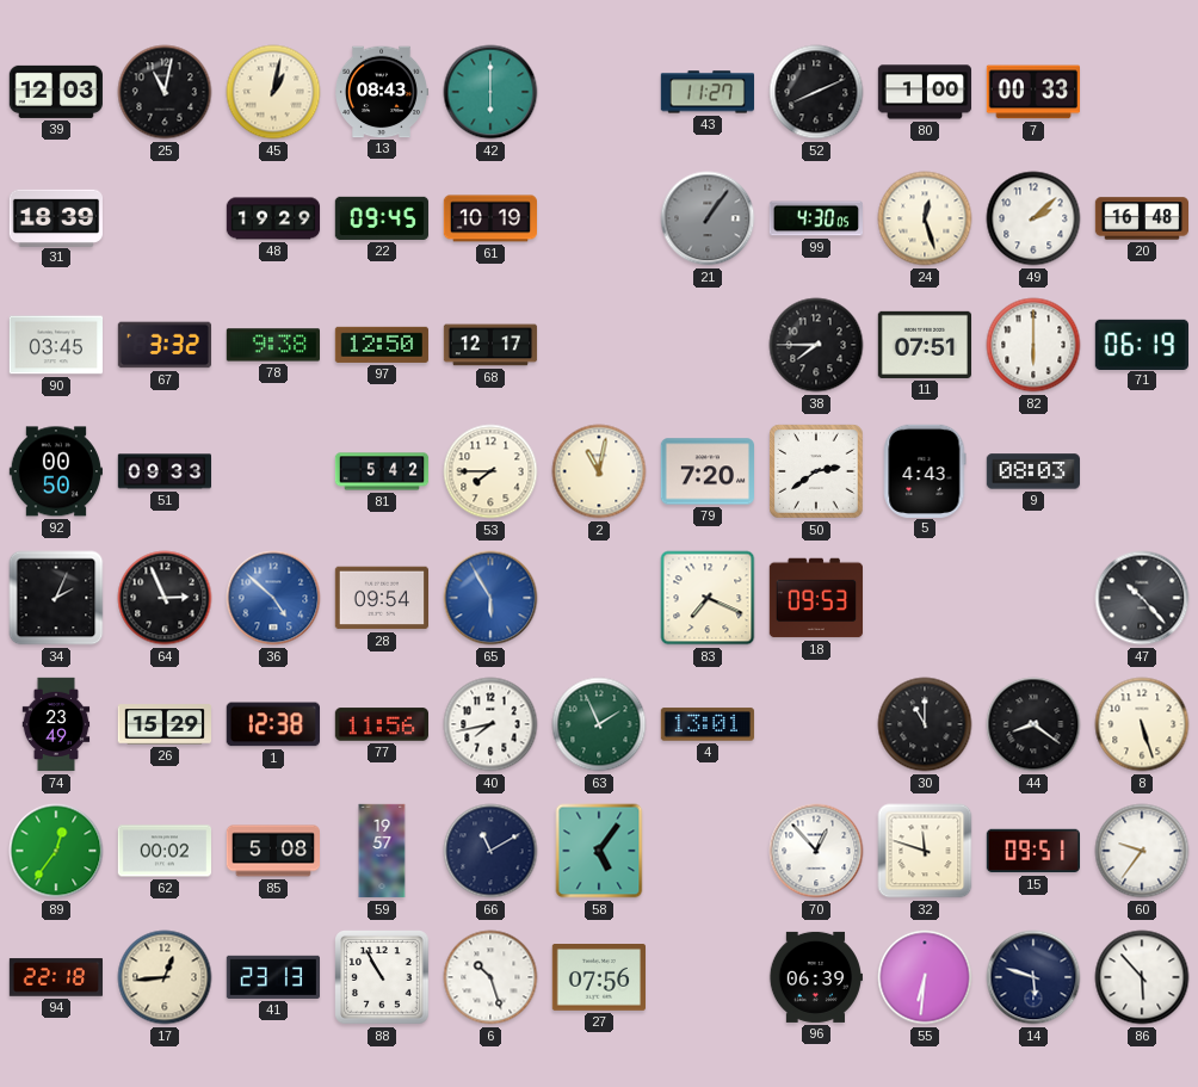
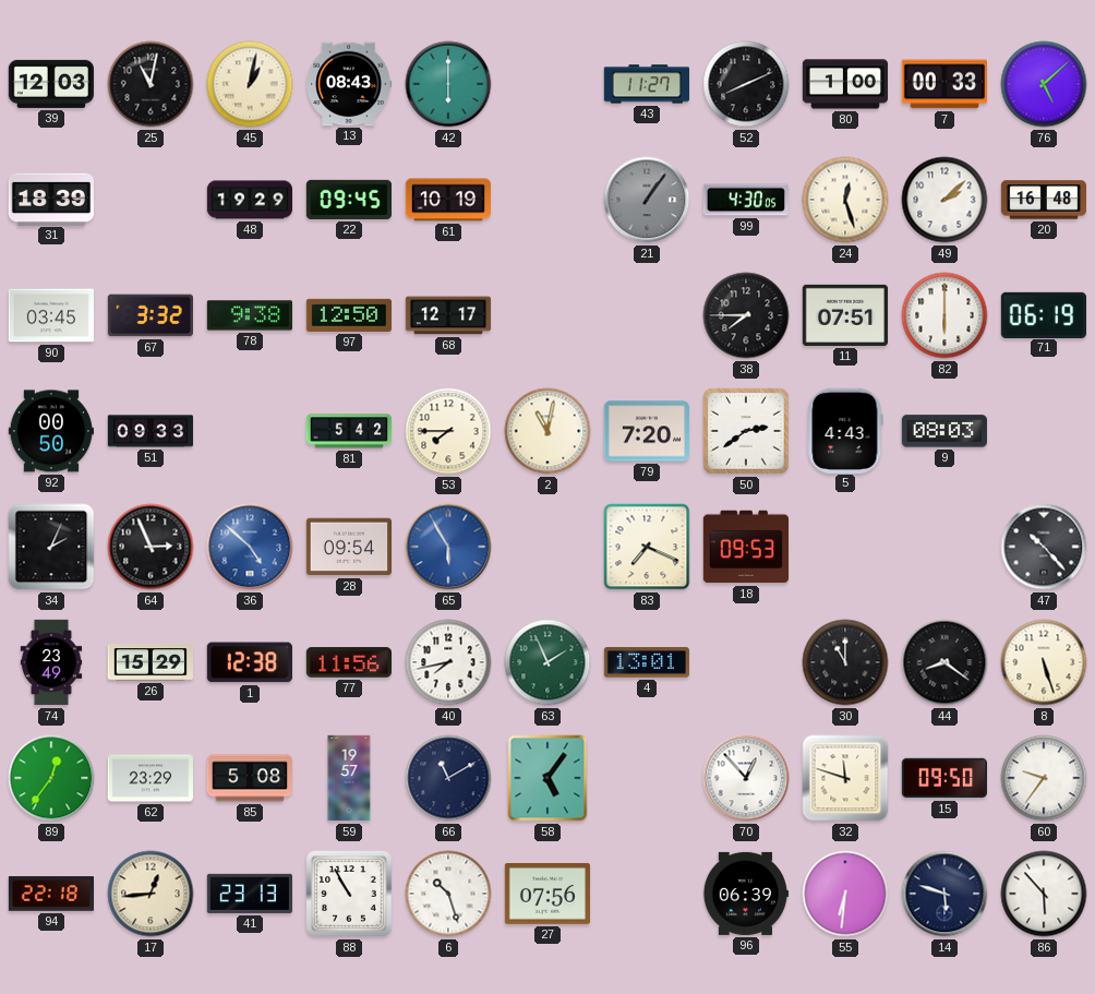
76: none -> 5:08 (1044, 84)
62: 00:02 -> 23:29 (149, 778)
15: 09:51 -> 09:50 (943, 778)
